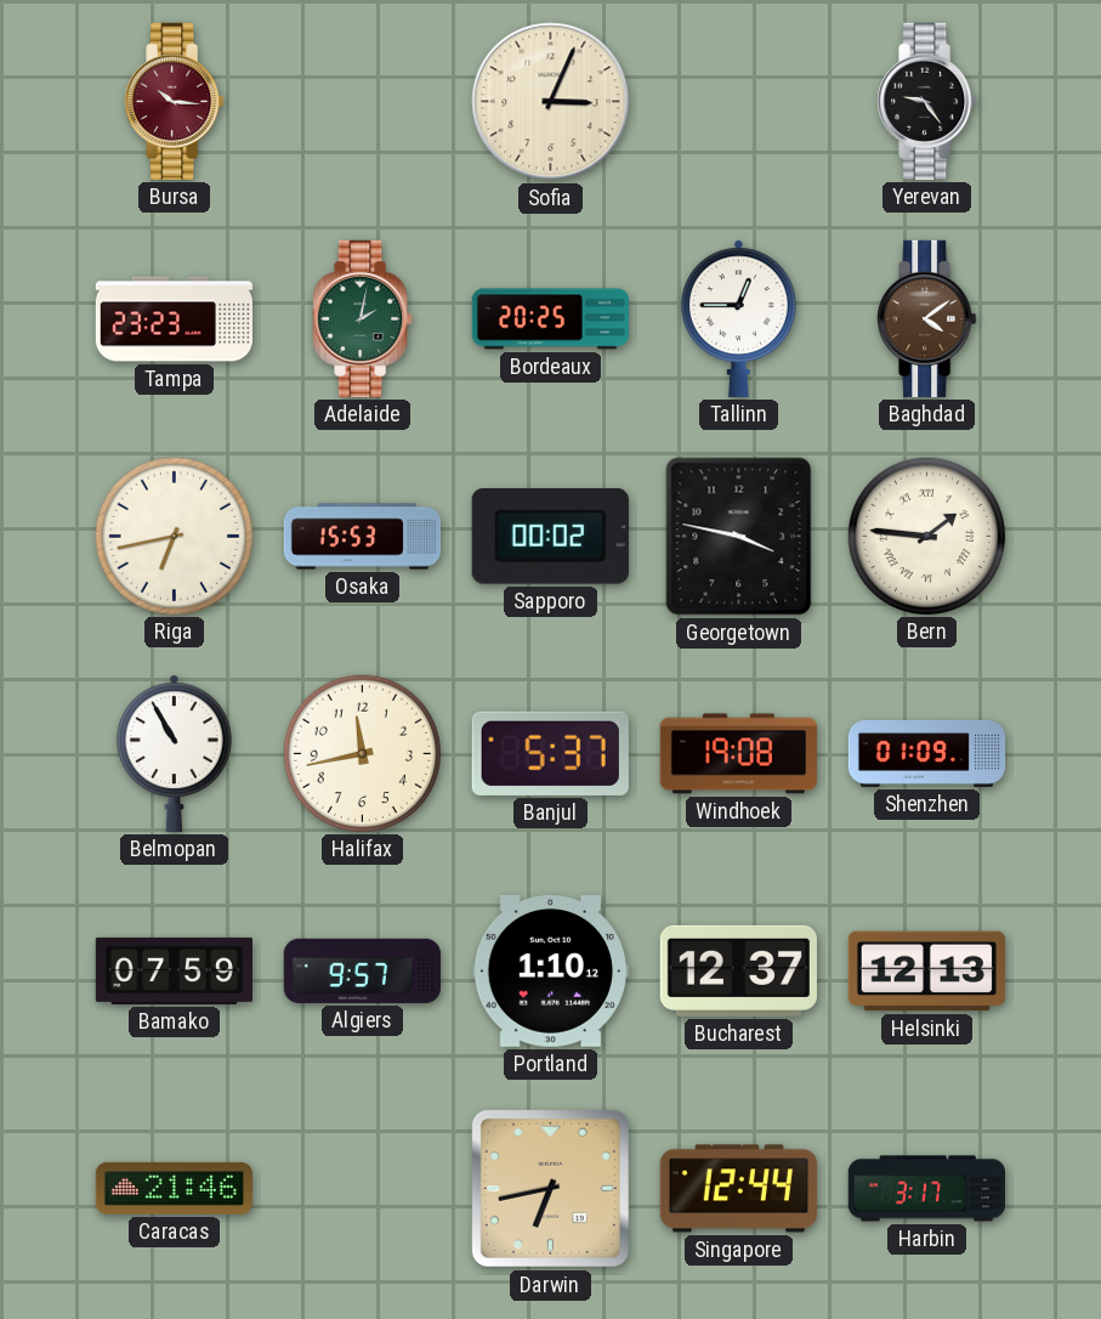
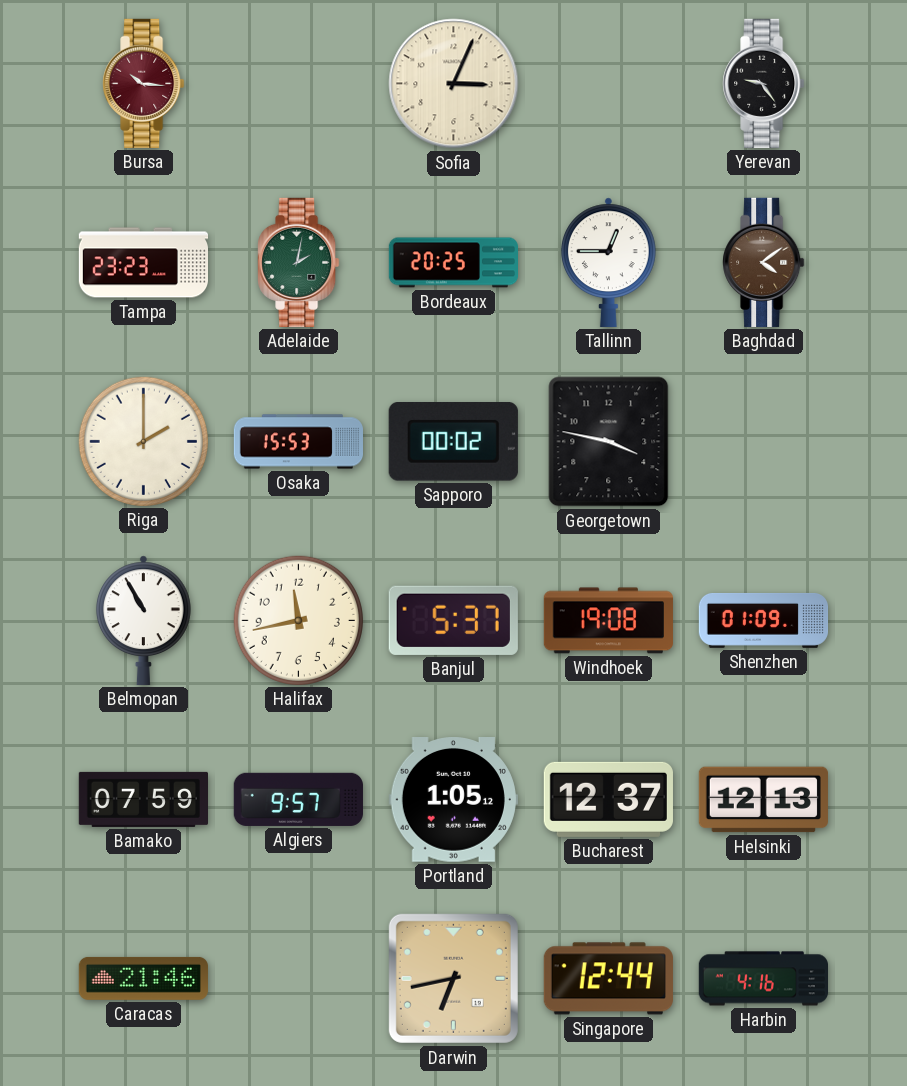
Riga: 6:43 -> 2:00 (143, 441)
Bern: 1:46 -> none (926, 536)
Portland: 1:10 -> 1:05 (453, 800)
Harbin: 3:17 -> 4:16 (763, 979)
